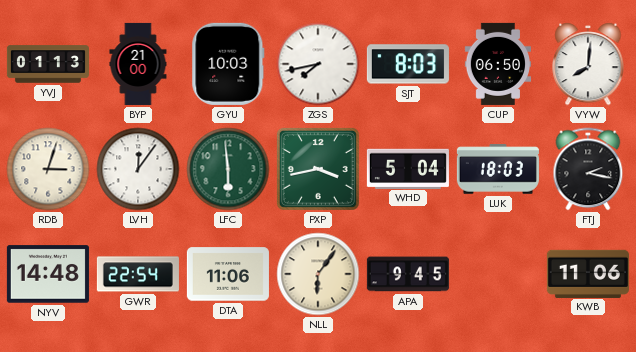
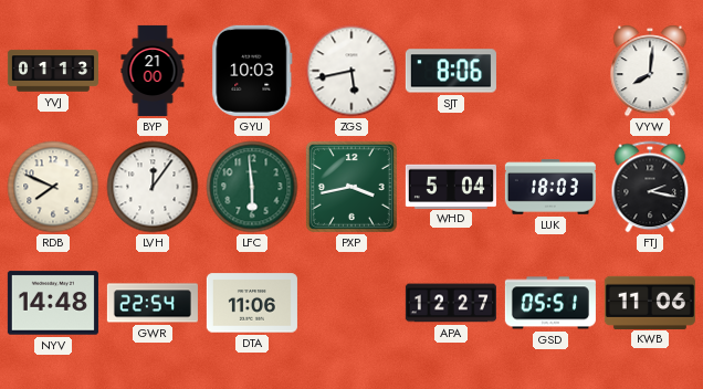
ZGS: 7:43 -> 5:43 (351, 71)
SJT: 8:03 -> 8:06 (451, 71)
CUP: 06:50 -> none (497, 64)
RDB: 3:03 -> 7:49 (53, 187)
NLL: 6:06 -> none (318, 274)
APA: 9:45 -> 12:27 (451, 303)
GSD: none -> 05:51 (550, 303)
